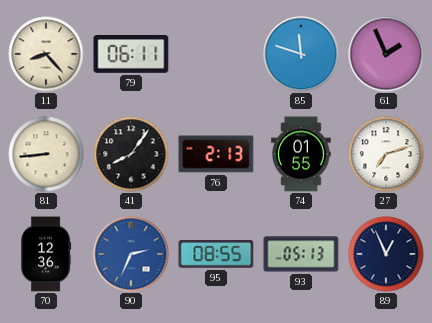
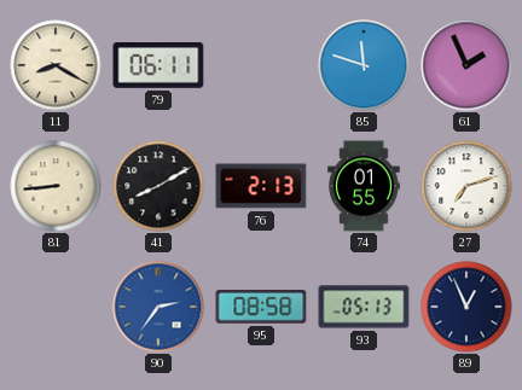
11: 8:23 -> 8:20 (56, 65)
41: 8:06 -> 8:10 (158, 186)
70: 12:36 -> none (46, 254)
90: 2:34 -> 2:36 (158, 307)
95: 08:55 -> 08:58 (261, 307)
